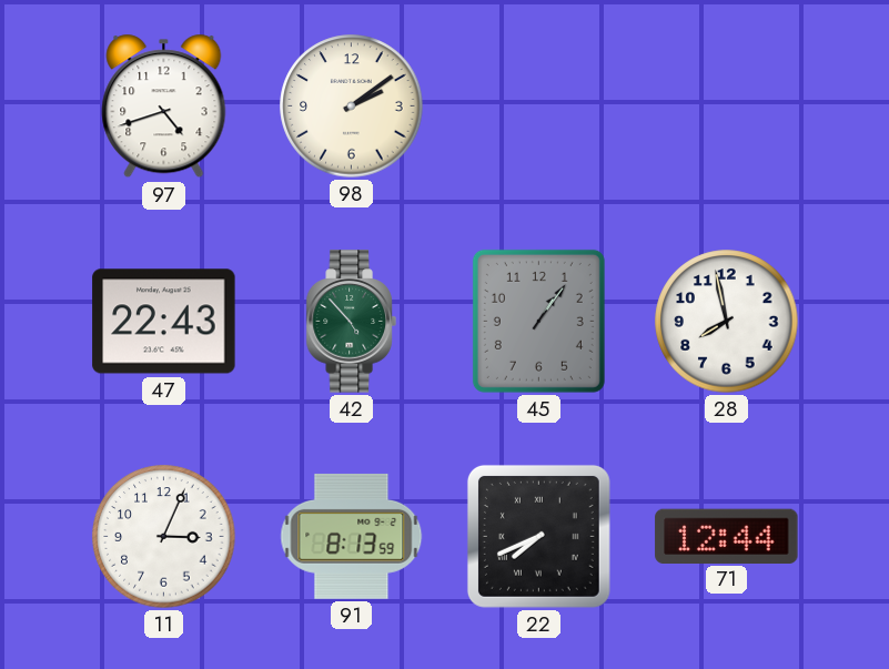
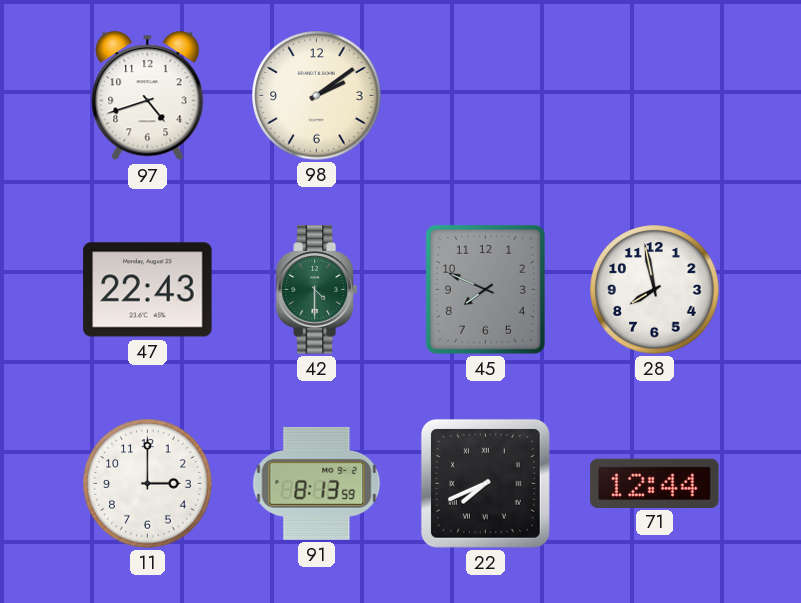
42: 4:53 -> 4:30 (316, 290)
45: 1:06 -> 7:49 (485, 289)
11: 3:04 -> 3:00 (148, 484)
